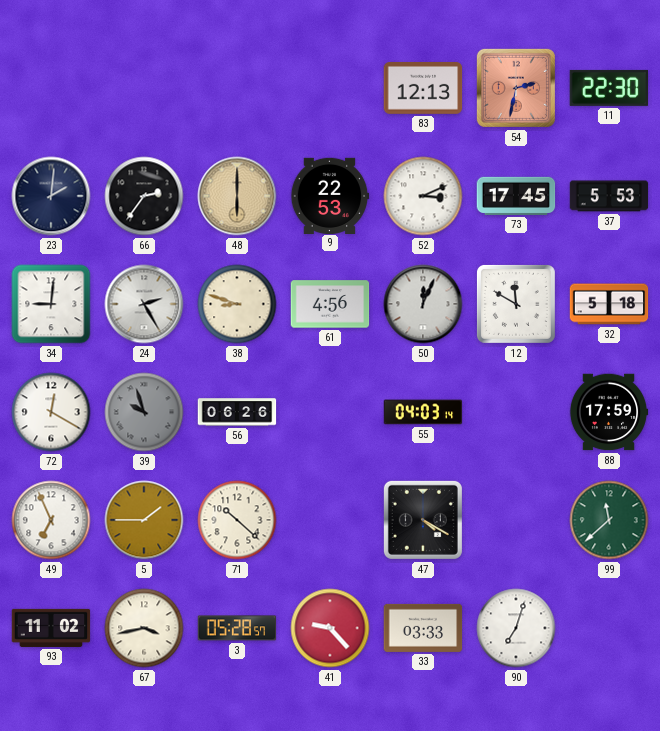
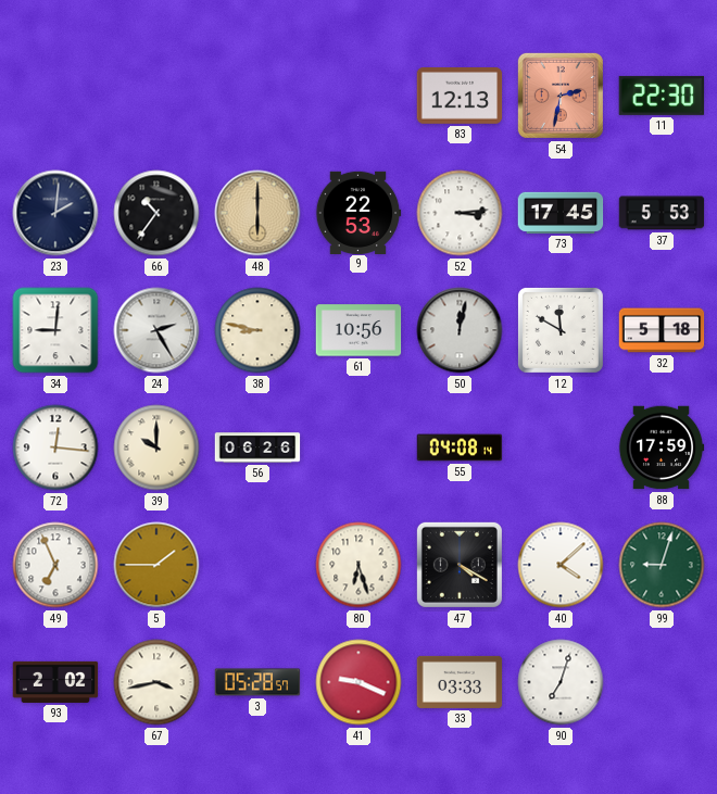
66: 2:36 -> 10:36 (156, 213)
52: 3:11 -> 3:14 (460, 213)
38: 8:48 -> 8:47 (257, 330)
61: 4:56 -> 10:56 (358, 330)
50: 12:04 -> 12:02 (460, 330)
72: 12:20 -> 12:16 (55, 448)
39: 9:57 -> 10:00 (156, 448)
39 dial: grey -> cream (156, 448)
55: 04:03 -> 04:08 (460, 448)
71: 10:22 -> none (237, 520)
80: none -> 6:27 (358, 565)
40: none -> 4:08 (561, 565)
99: 11:38 -> 9:03 (662, 565)
93: 11:02 -> 2:02 (55, 682)
41: 9:23 -> 9:19 (358, 682)
